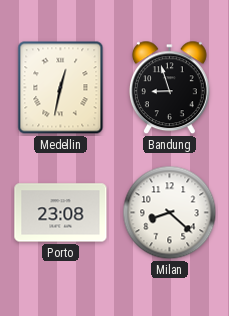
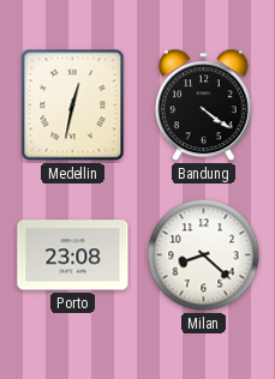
Bandung: 8:57 -> 4:21 (203, 106)
